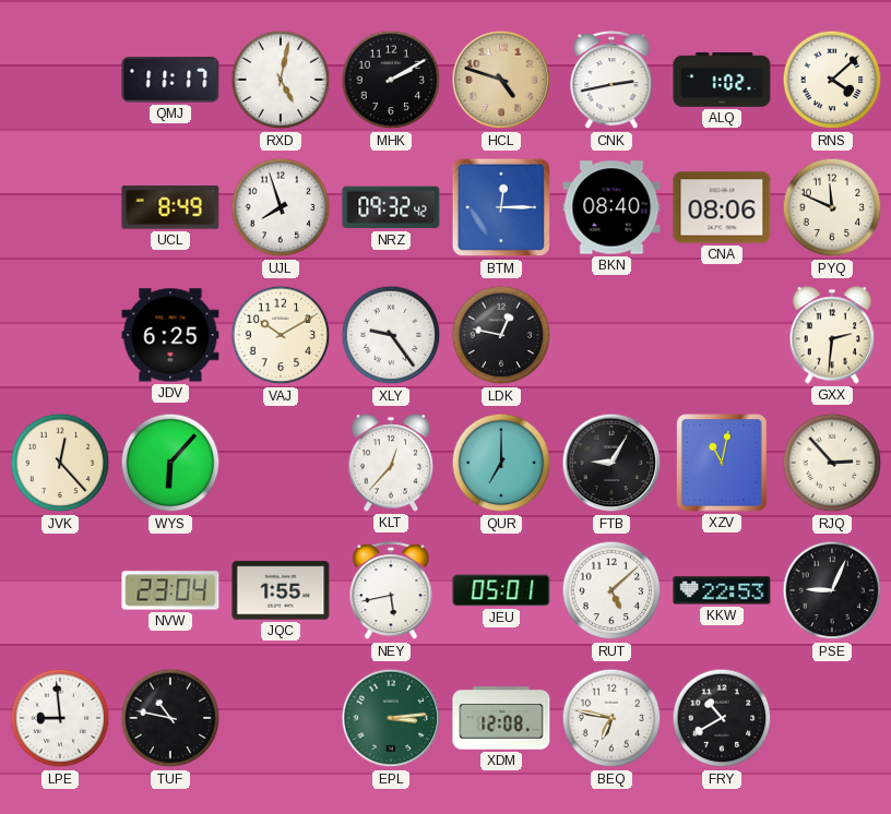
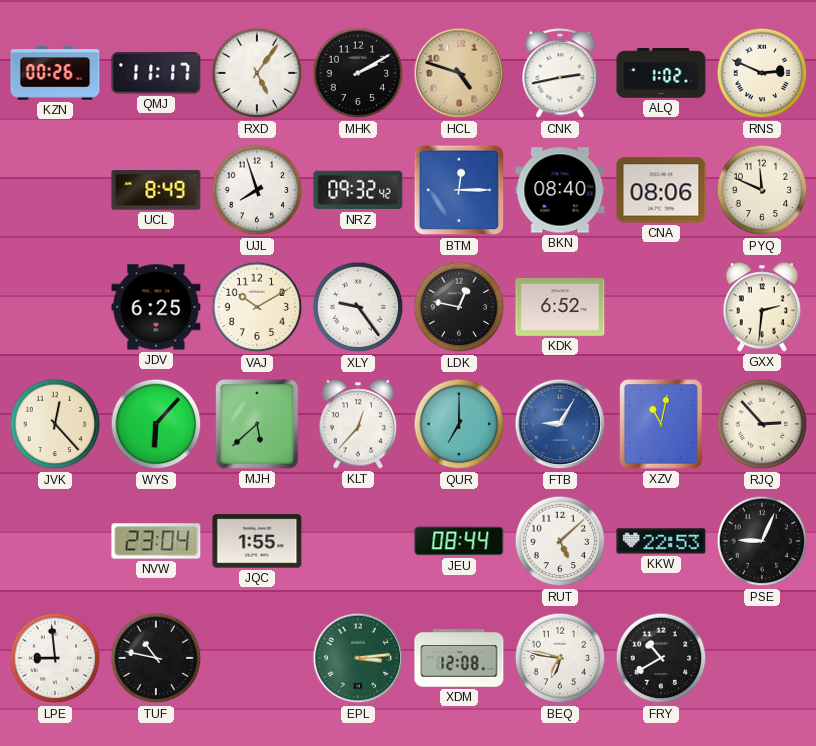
KZN: none -> 00:26 (55, 73)
RXD: 5:02 -> 5:06 (257, 73)
RNS: 4:08 -> 2:49 (762, 73)
KDK: none -> 6:52 (560, 307)
MJH: none -> 5:38 (257, 424)
FTB dial: black -> blue (560, 424)
NEY: 5:43 -> none (391, 591)
JEU: 05:01 -> 08:44 (459, 541)
